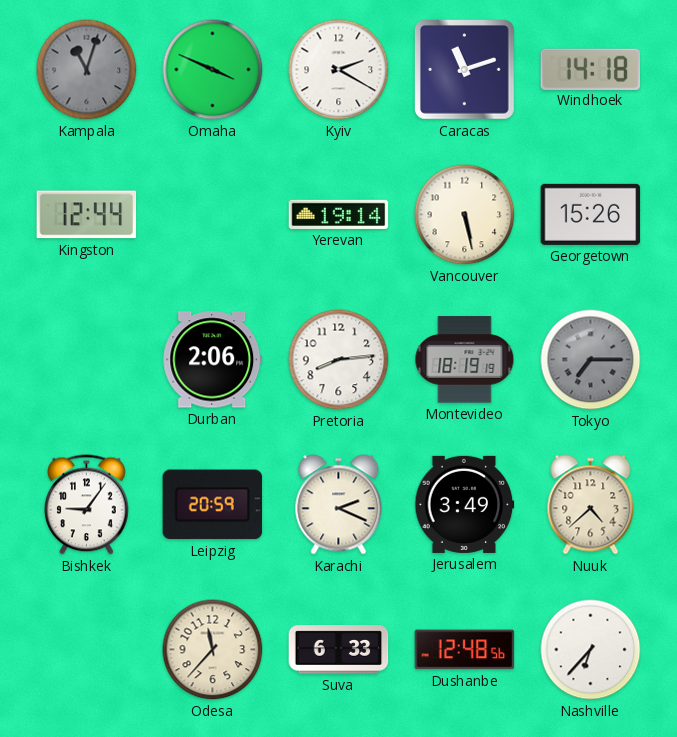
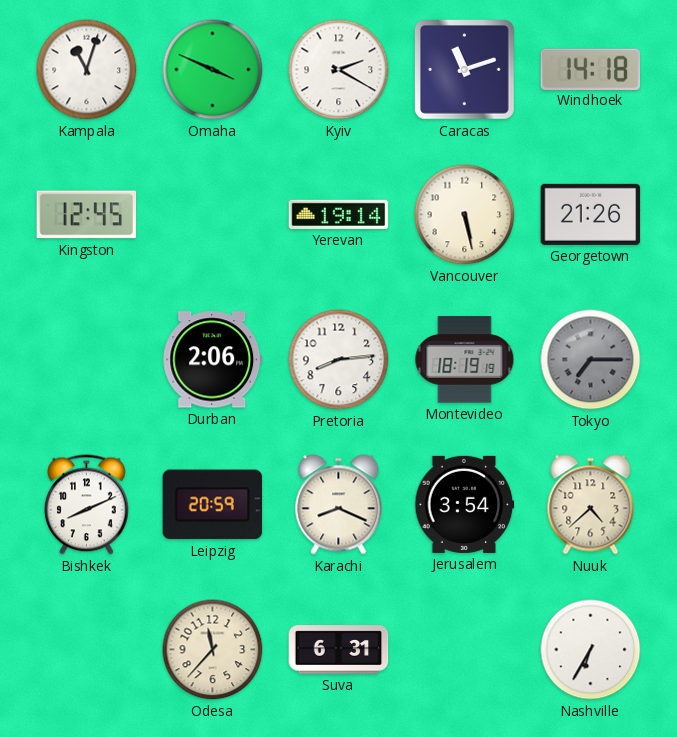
Kampala dial: grey -> white (87, 70)
Kingston: 12:44 -> 12:45 (87, 215)
Georgetown: 15:26 -> 21:26 (591, 214)
Bishkek: 9:06 -> 8:11 (87, 505)
Karachi: 2:19 -> 8:19 (339, 505)
Jerusalem: 3:49 -> 3:54 (465, 504)
Suva: 6:33 -> 6:31 (339, 650)
Dushanbe: 12:48 -> none (465, 650)
Nashville: 6:37 -> 6:35 (591, 650)
